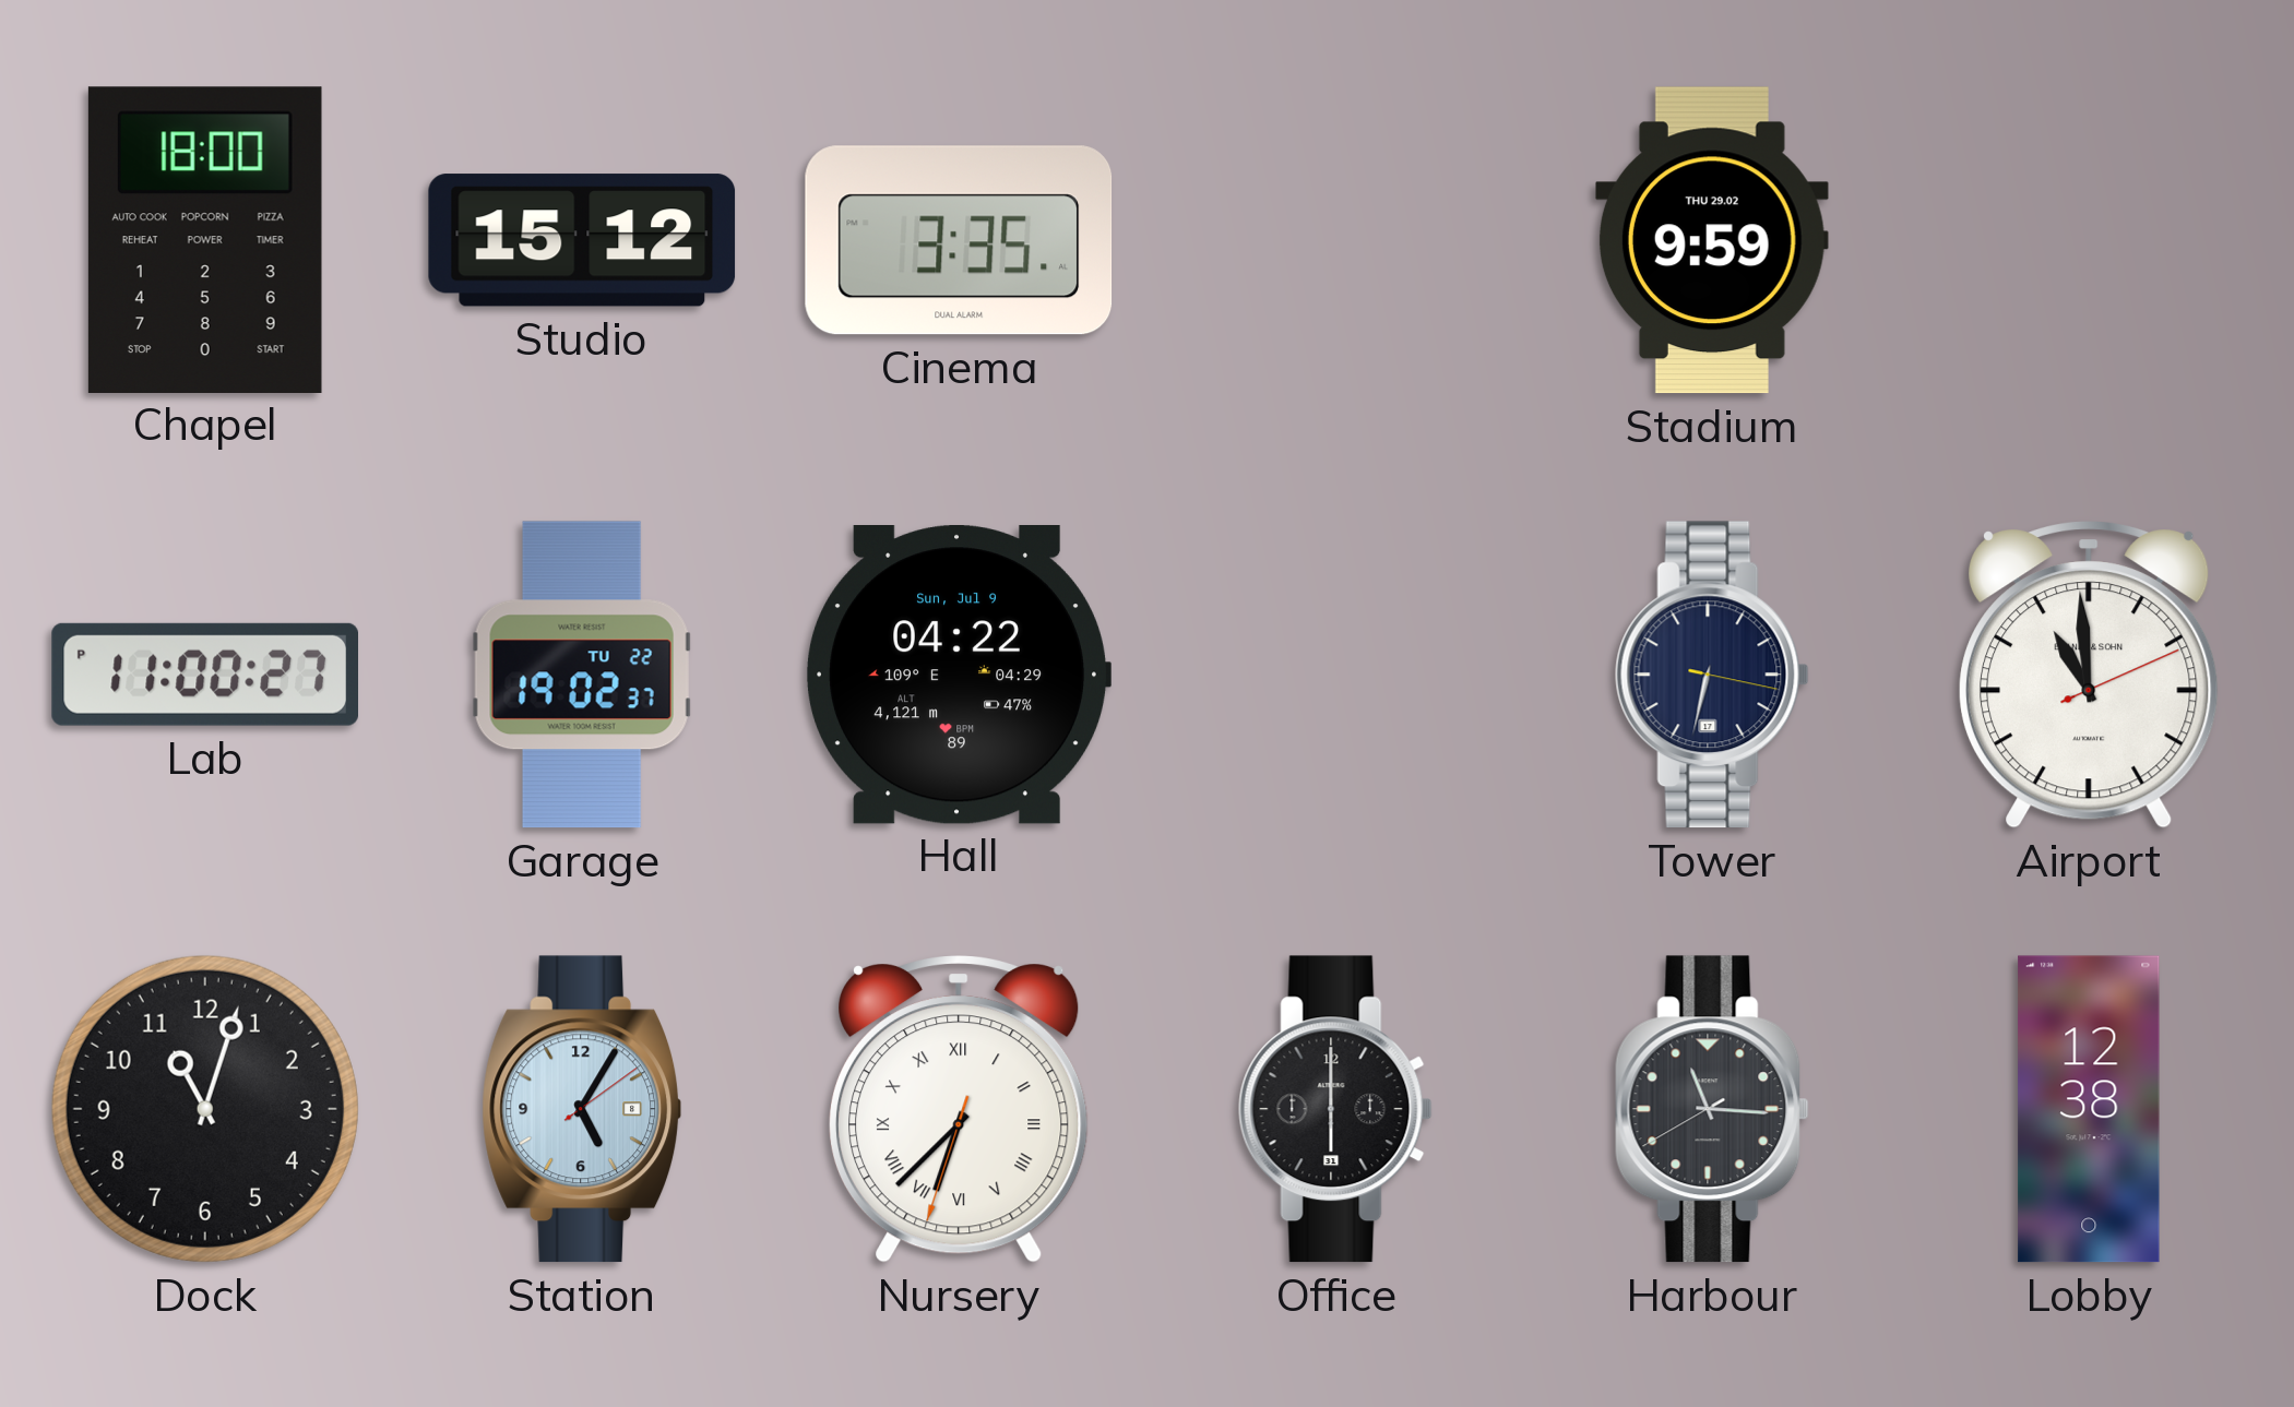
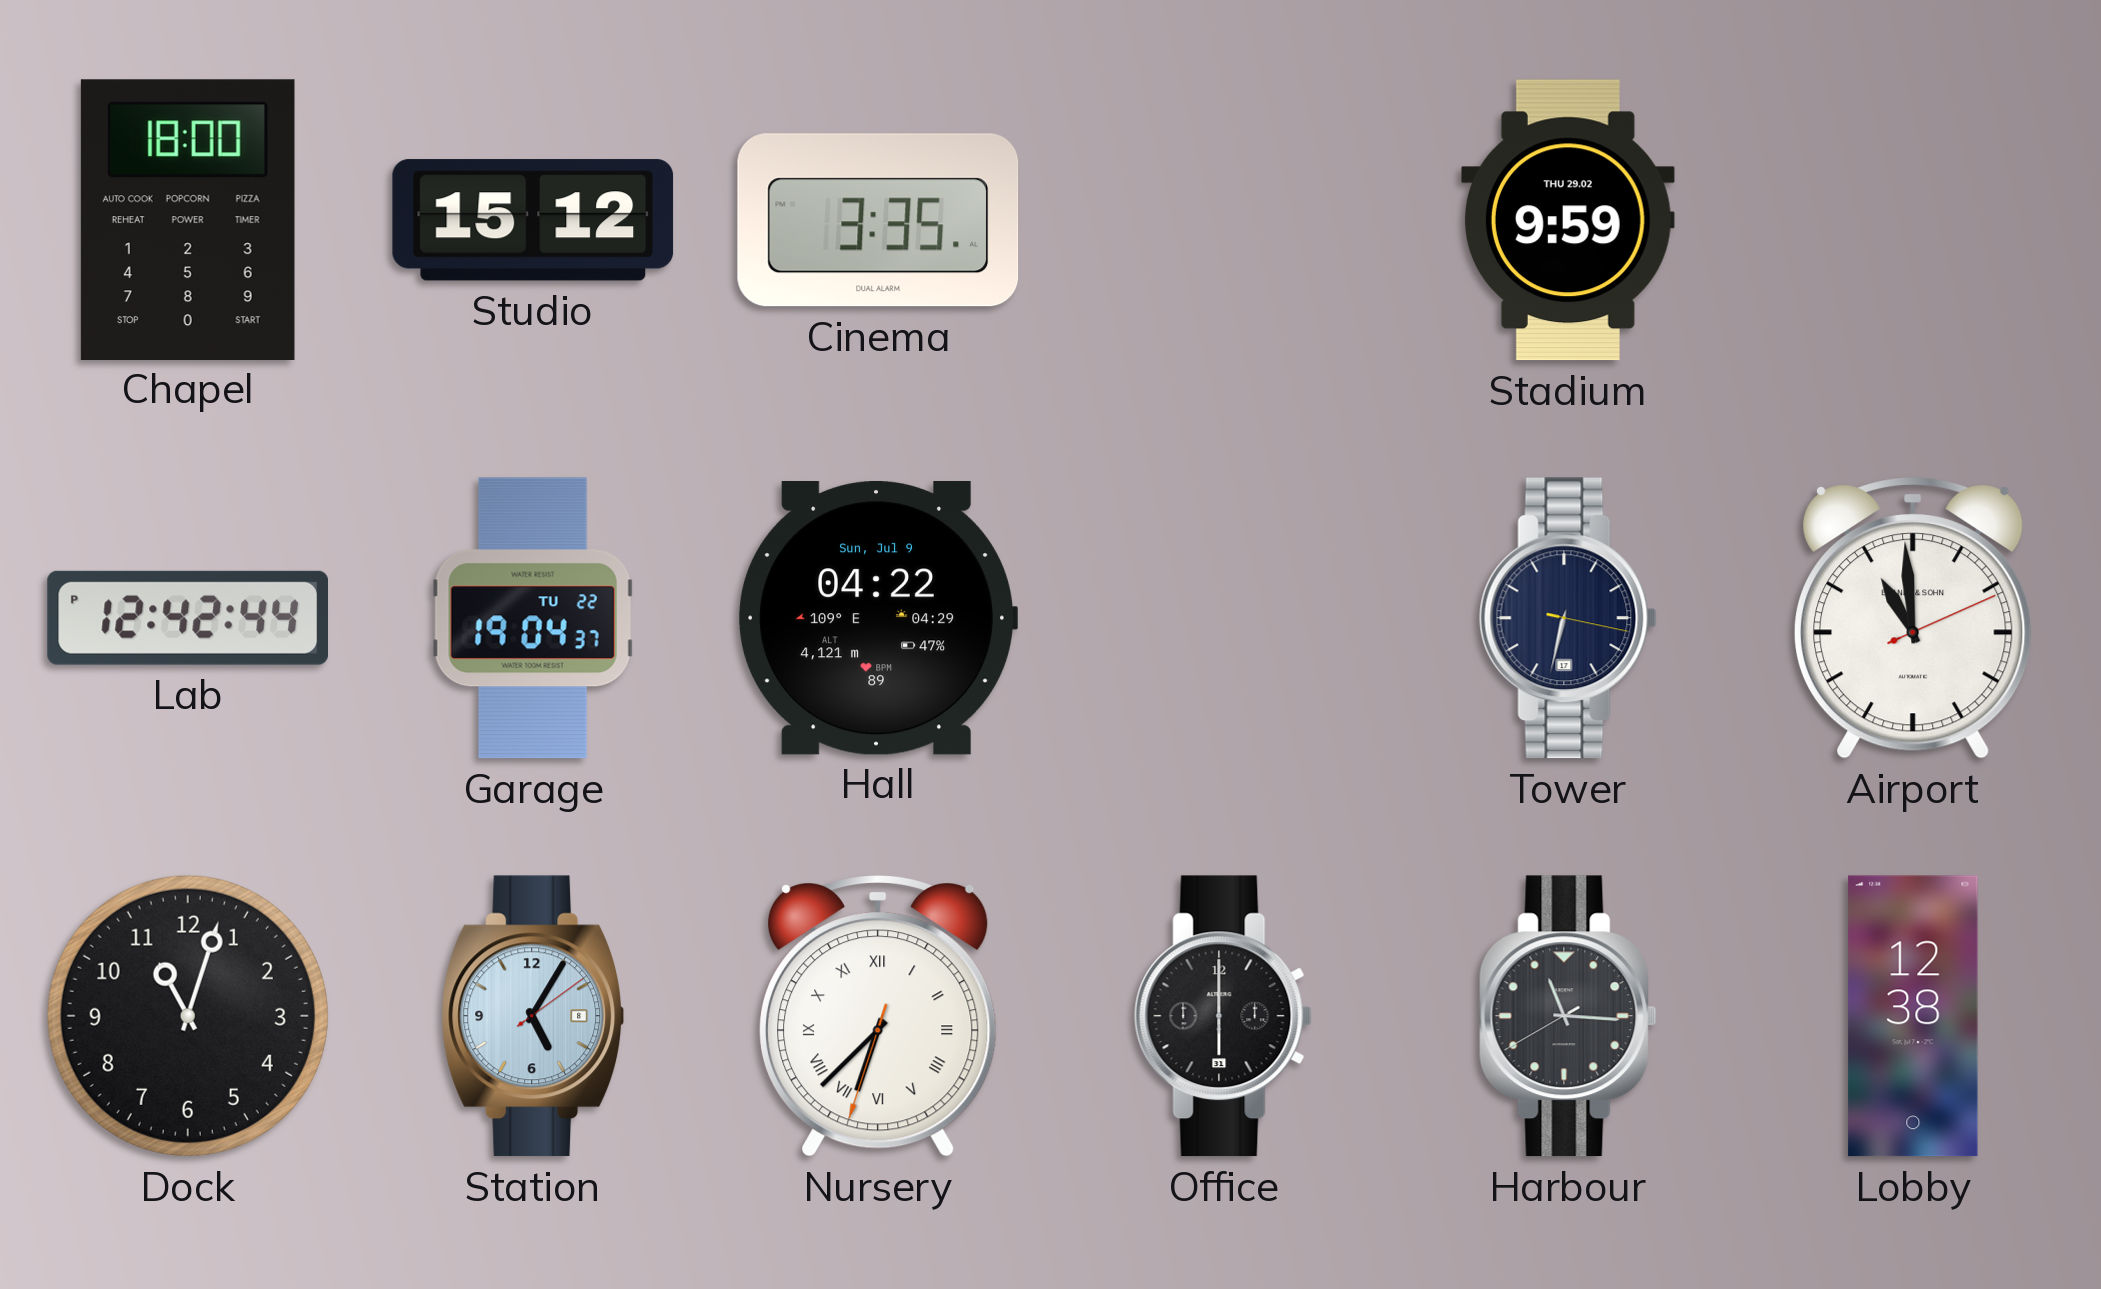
Lab: 11:00 -> 12:42 (187, 618)
Garage: 19:02 -> 19:04 (533, 618)
